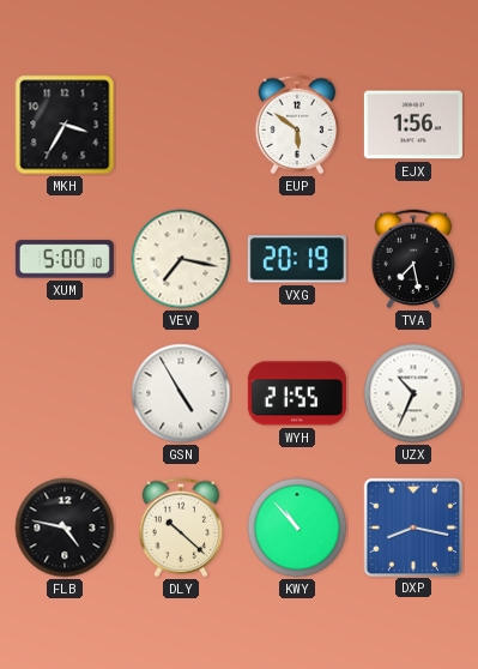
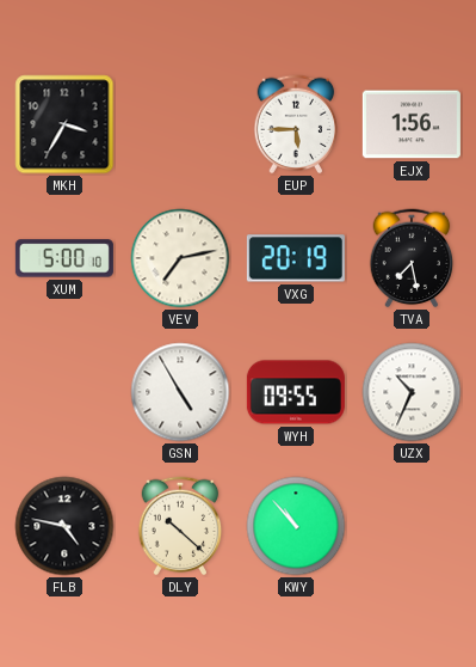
EUP: 5:51 -> 5:45 (296, 124)
VEV: 7:17 -> 7:13 (180, 258)
WYH: 21:55 -> 09:55 (296, 392)
DXP: 8:17 -> none (412, 526)
